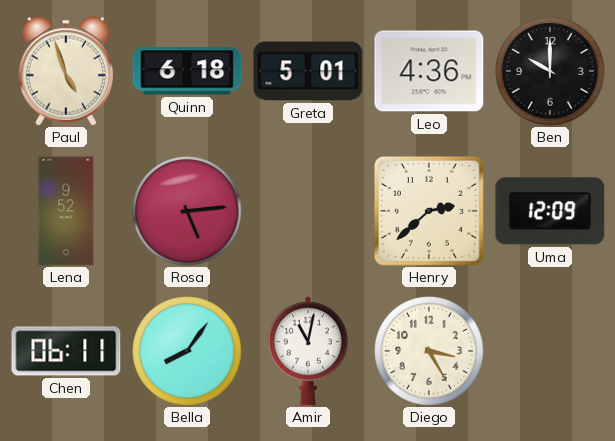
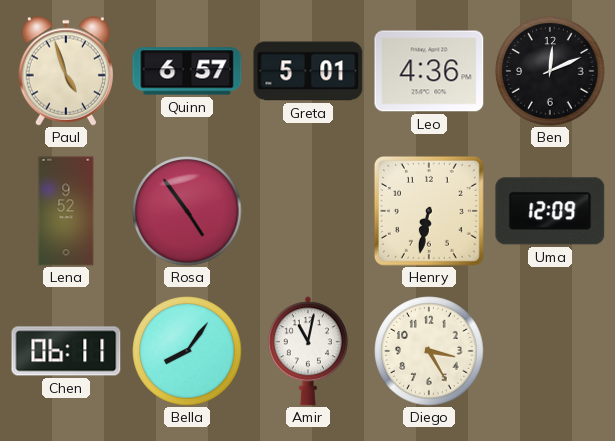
Quinn: 6:18 -> 6:57 (187, 71)
Ben: 10:00 -> 12:11 (550, 71)
Rosa: 5:14 -> 4:54 (187, 211)
Henry: 2:38 -> 6:32 (429, 211)
